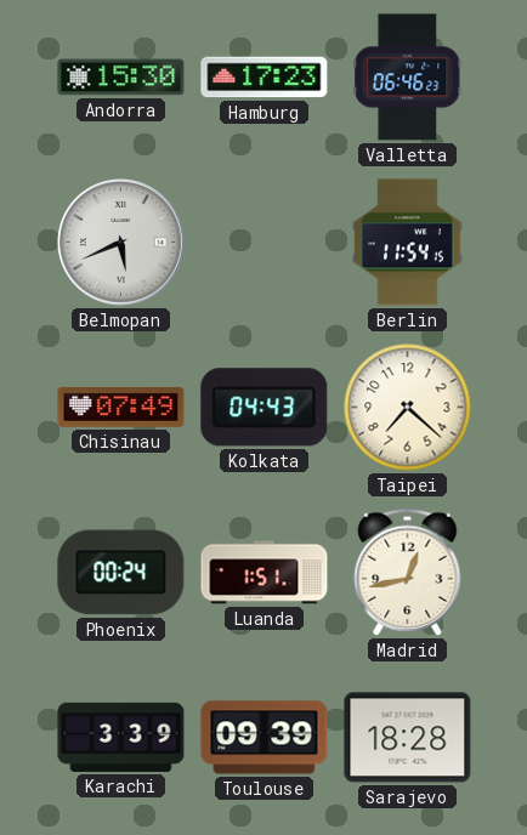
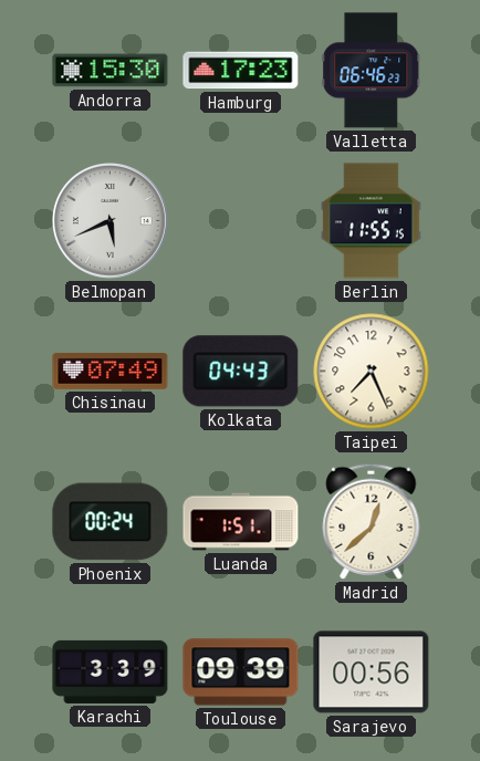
Berlin: 11:54 -> 11:55 (371, 221)
Taipei: 7:22 -> 7:26 (372, 372)
Madrid: 12:43 -> 12:38 (372, 521)
Sarajevo: 18:28 -> 00:56 (372, 673)
